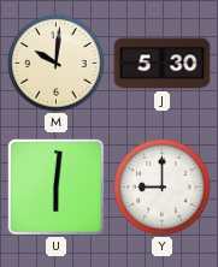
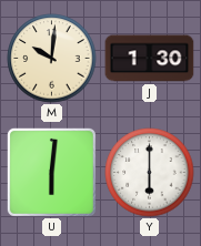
J: 5:30 -> 1:30 (150, 59)
Y: 9:00 -> 6:00 (150, 173)
